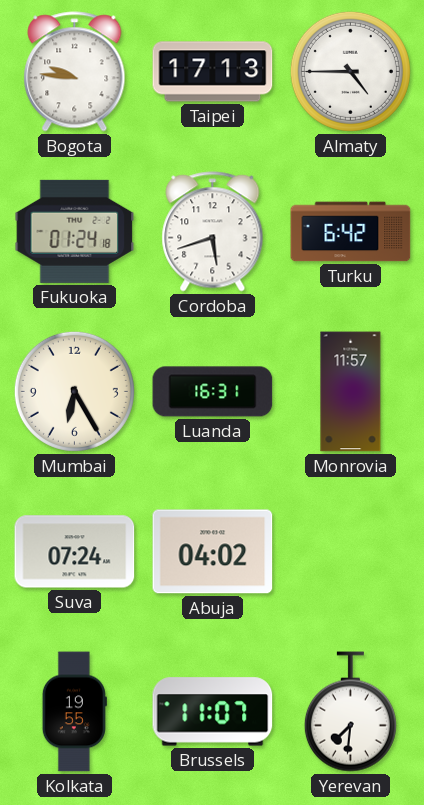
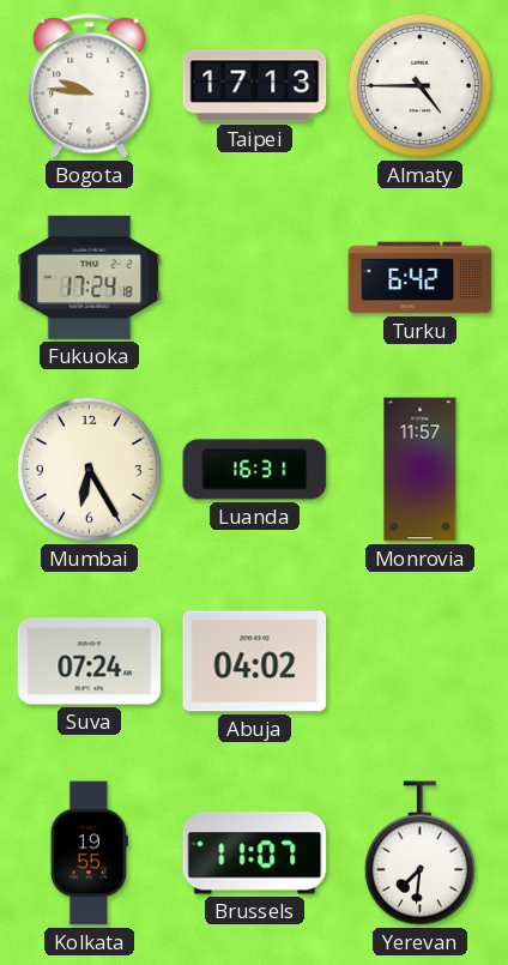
Fukuoka: 01:24 -> 17:24 (90, 277)
Cordoba: 5:42 -> none (213, 232)
